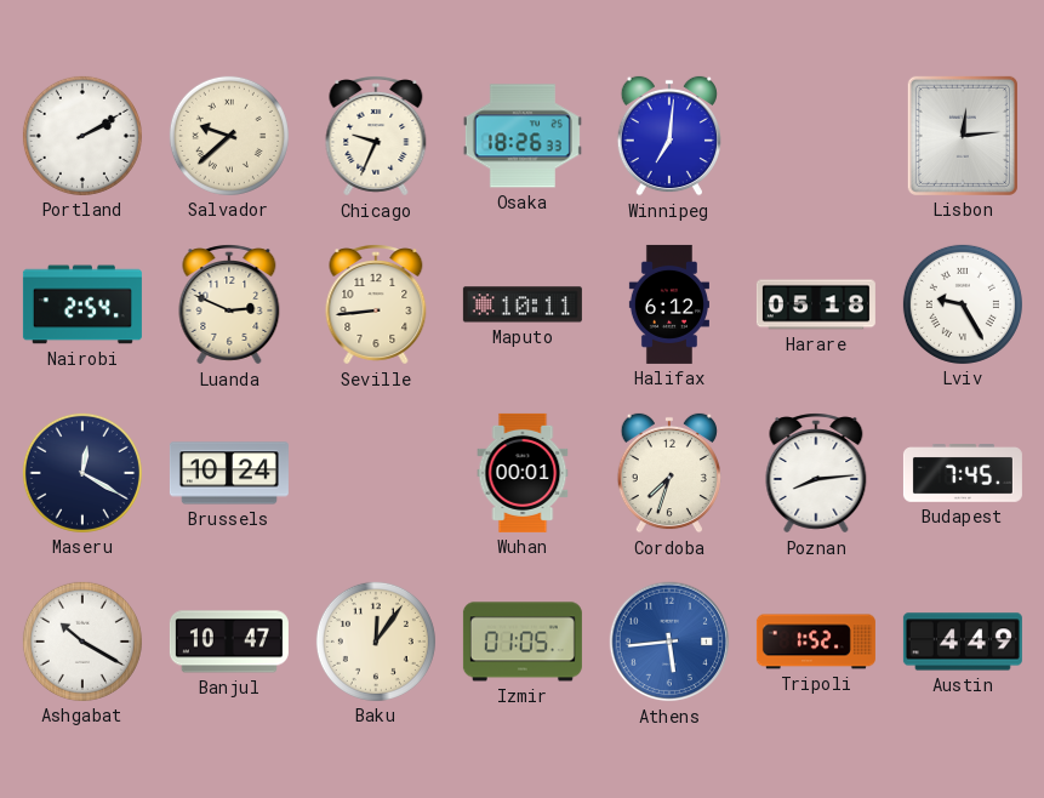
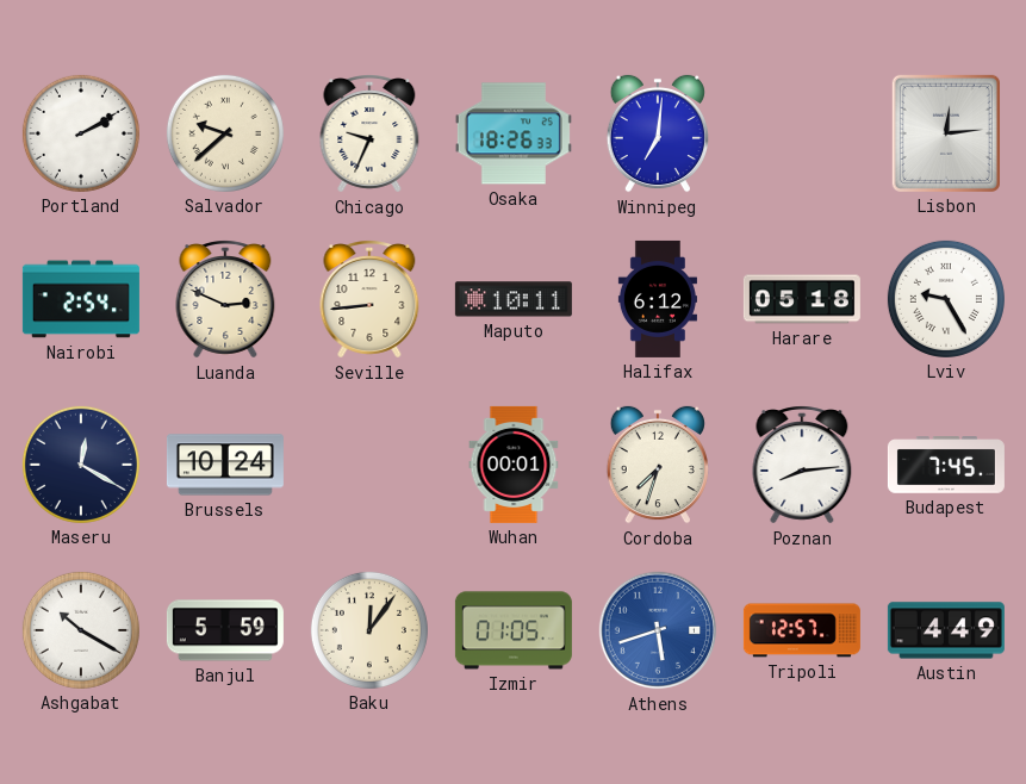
Banjul: 10:47 -> 5:59 (225, 630)
Athens: 5:44 -> 5:42 (658, 630)
Tripoli: 1:52 -> 12:57 (802, 630)
